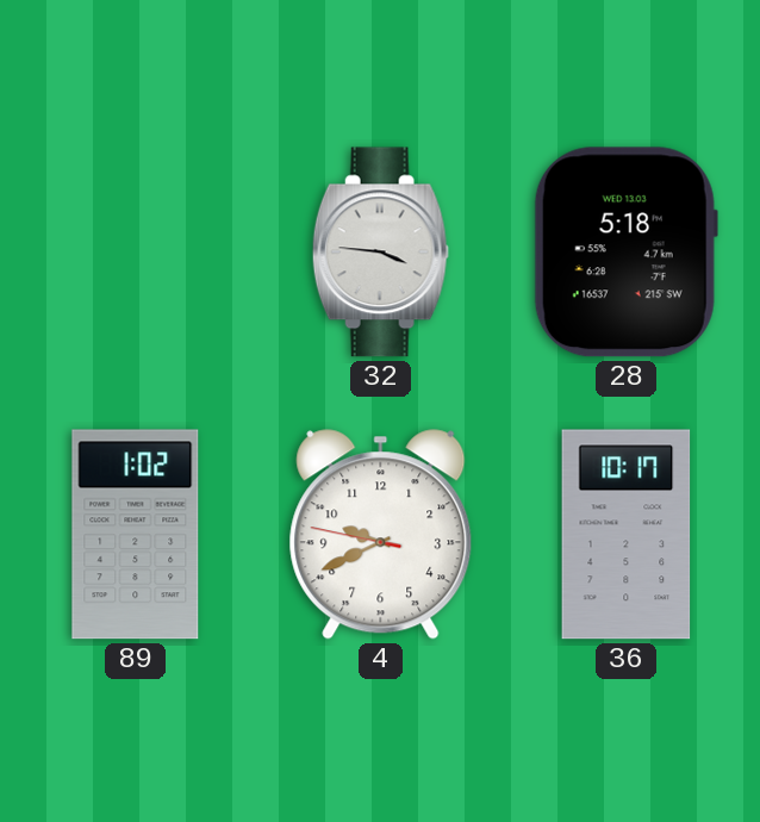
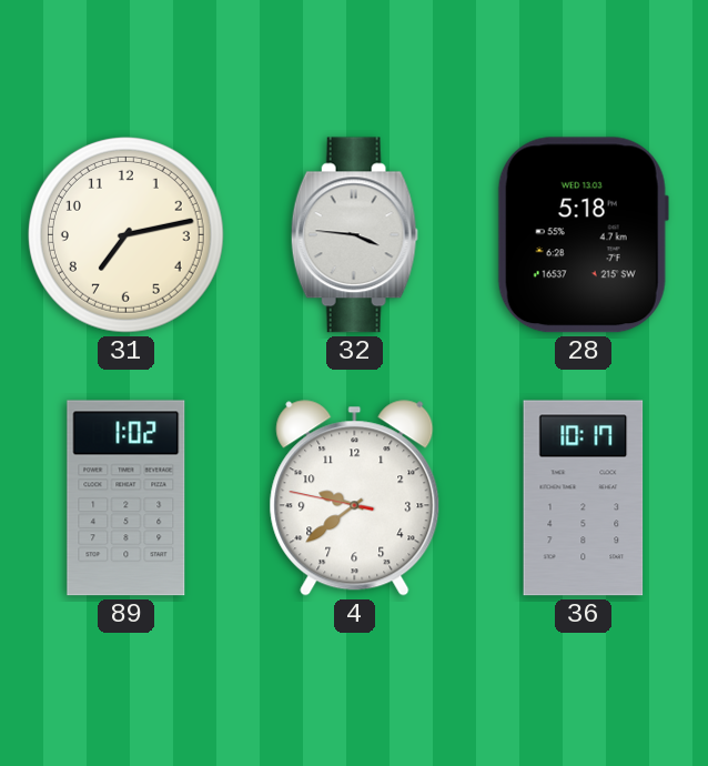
31: none -> 7:13 (125, 234)
4: 9:40 -> 9:38 (355, 498)
